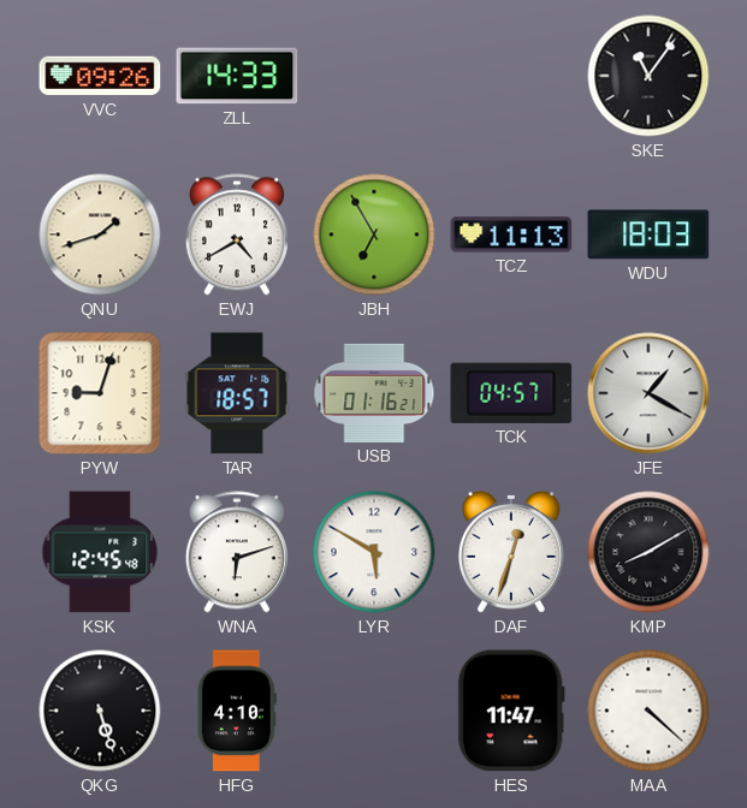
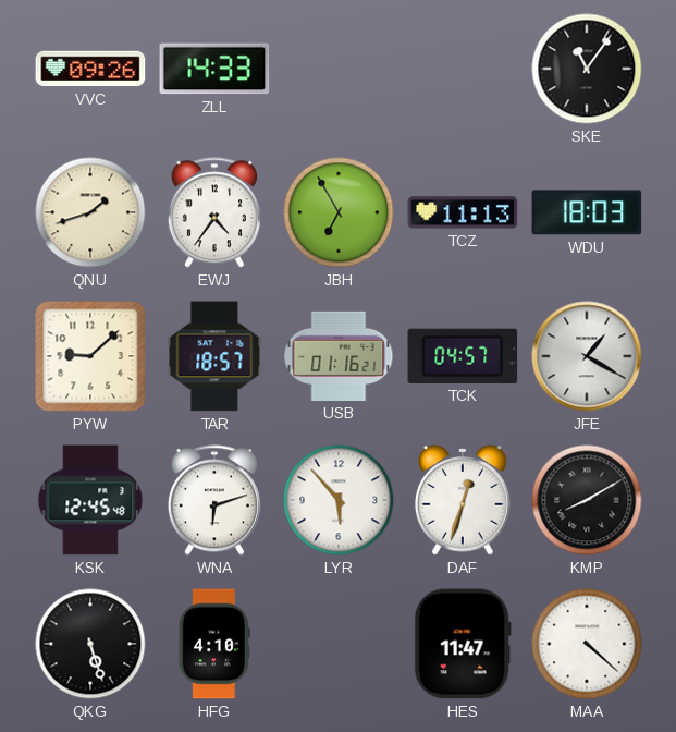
EWJ: 4:40 -> 4:36 (214, 212)
PYW: 9:03 -> 9:08 (90, 356)
LYR: 5:50 -> 5:53 (339, 500)
